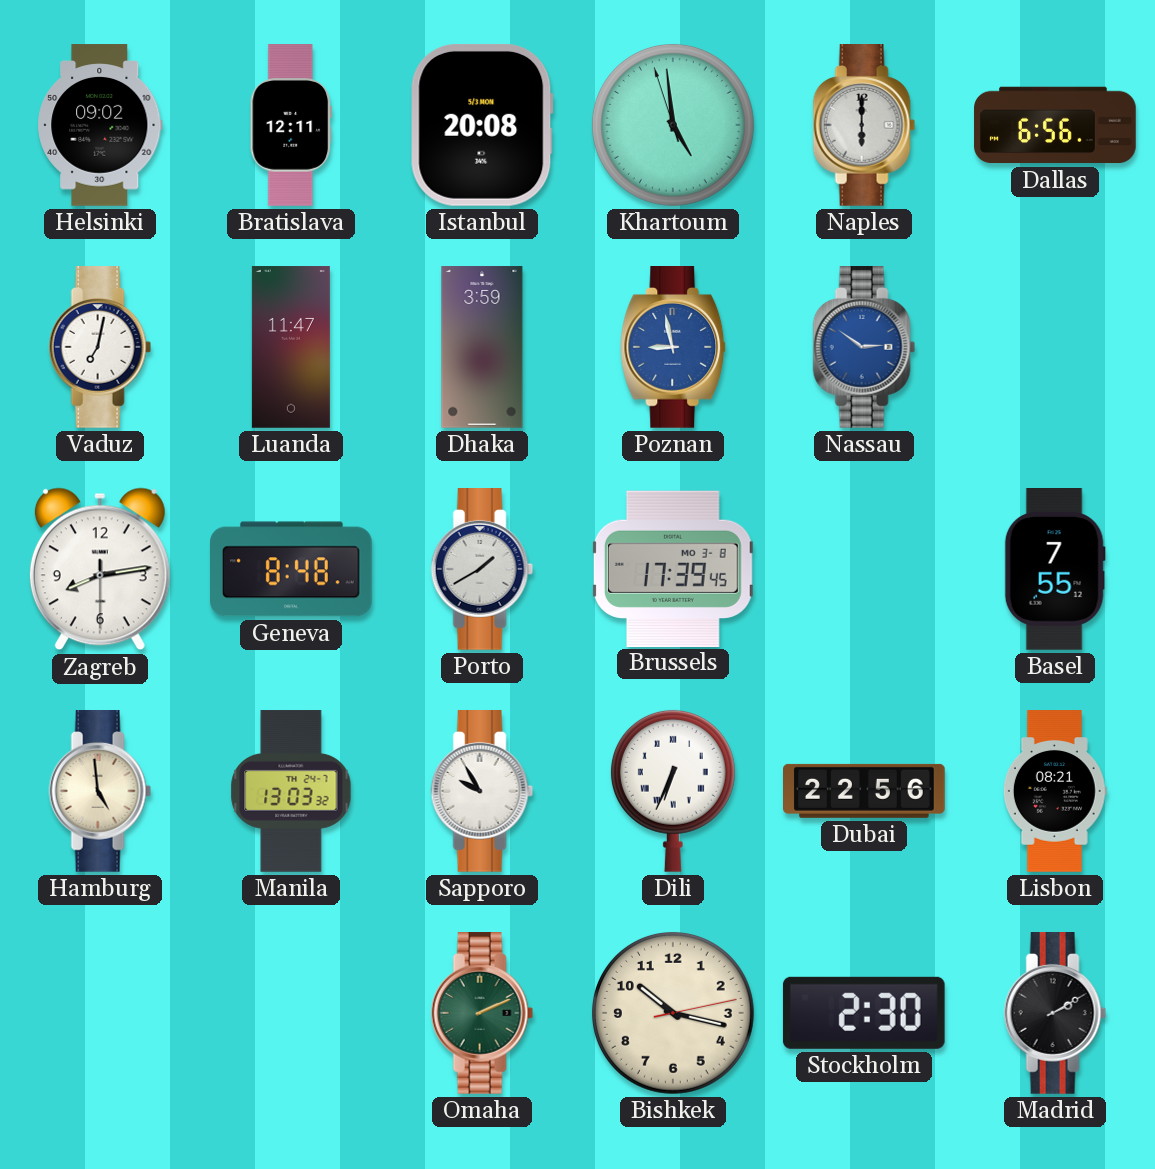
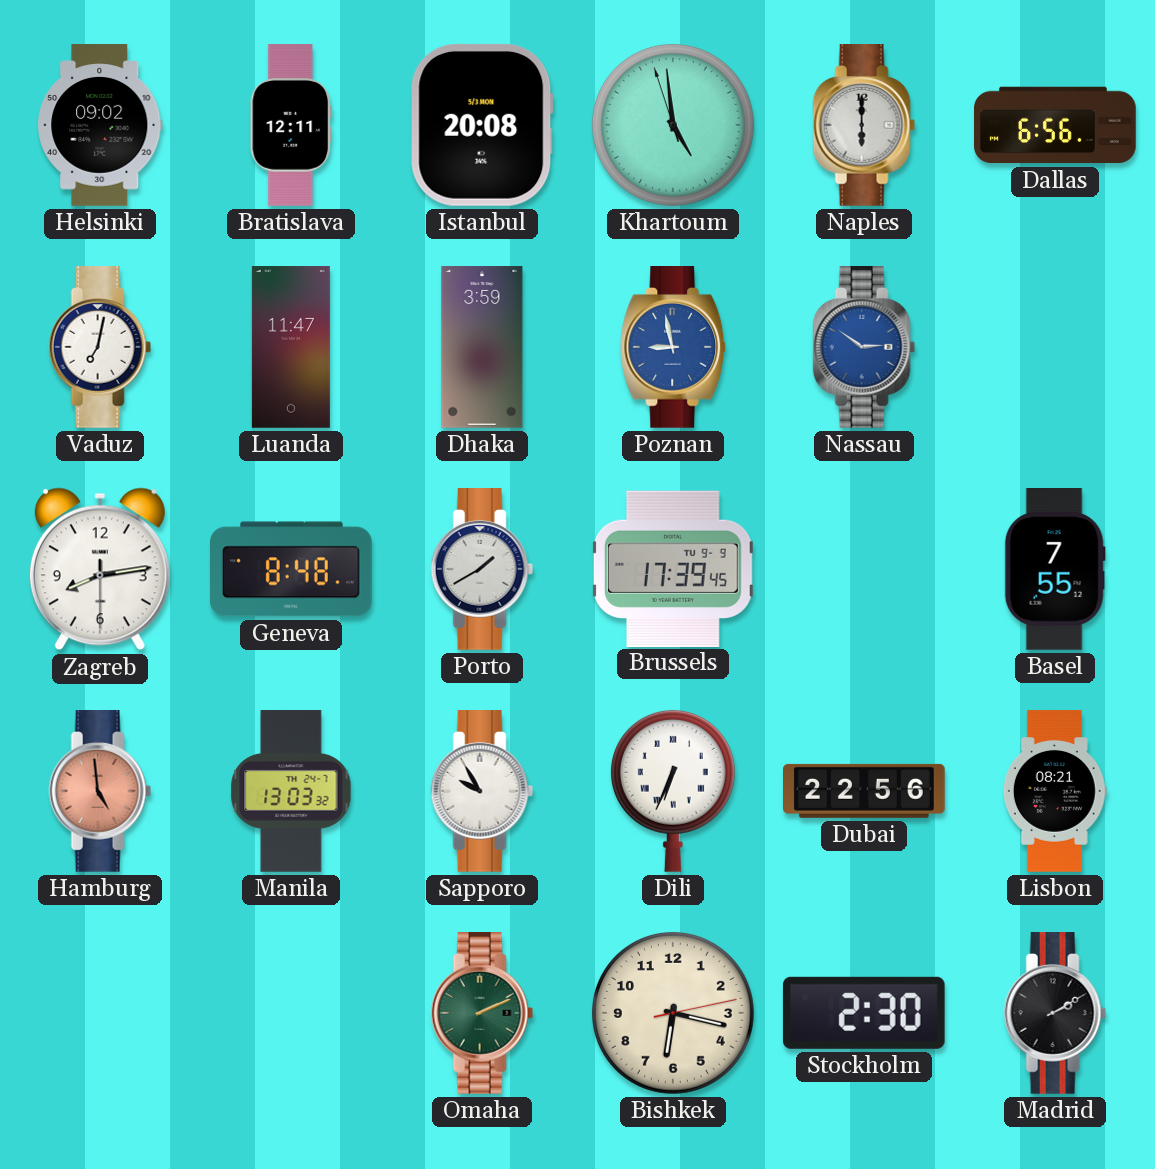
Brussels date: MO 3-8 -> TU 9-9 (673, 568)
Hamburg dial: cream -> salmon (100, 792)
Bishkek: 10:17 -> 6:17 (673, 1013)
